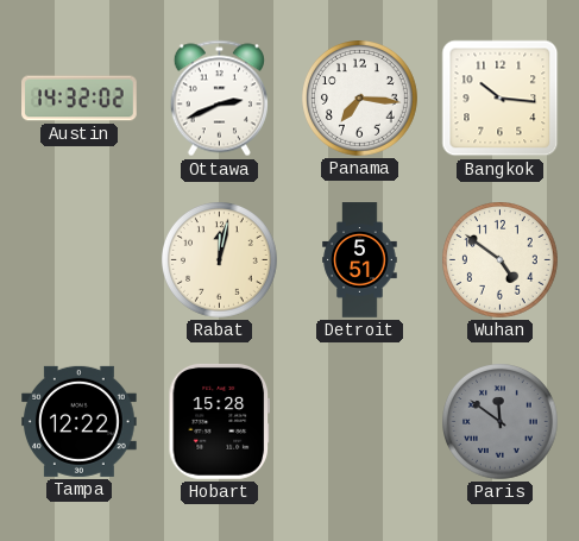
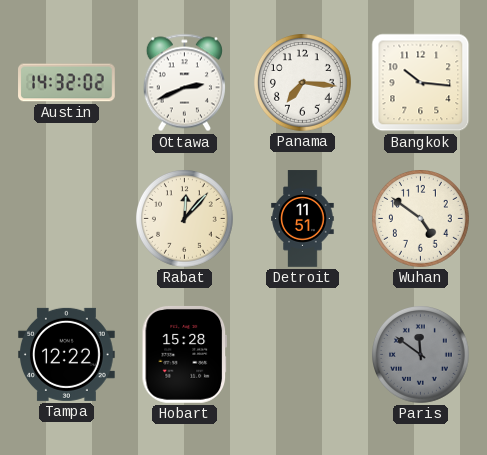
Rabat: 12:02 -> 12:07 (185, 219)
Detroit: 5:51 -> 11:51 (303, 219)
